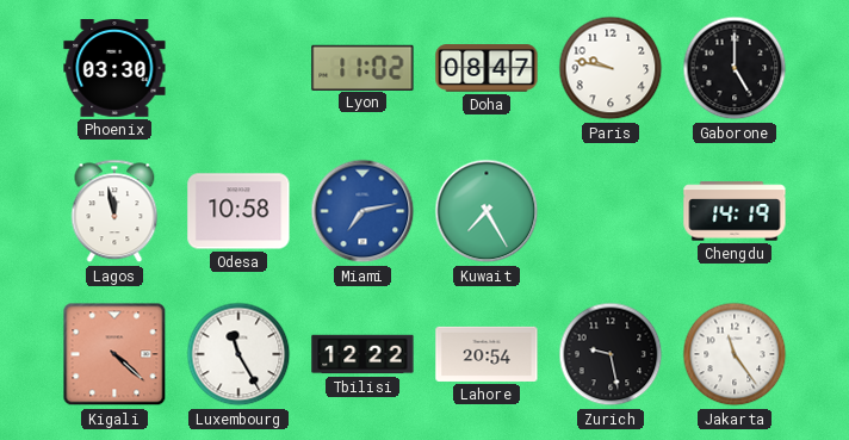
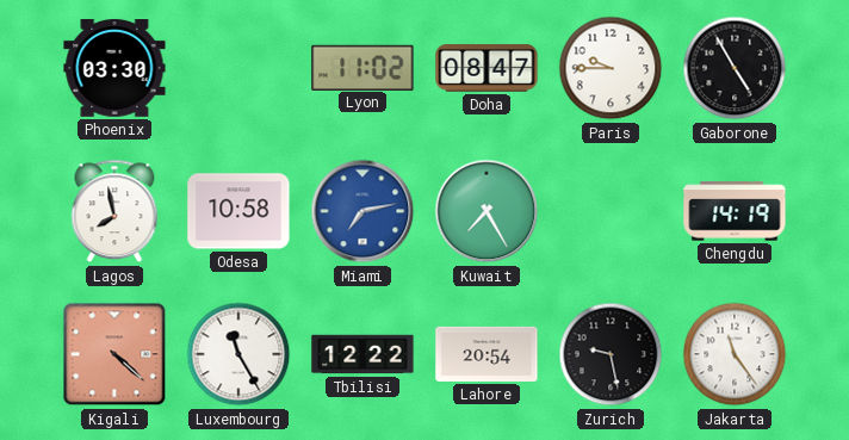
Paris: 9:47 -> 9:45 (611, 68)
Gaborone: 5:00 -> 4:55 (735, 68)
Lagos: 11:58 -> 7:58 (114, 211)
